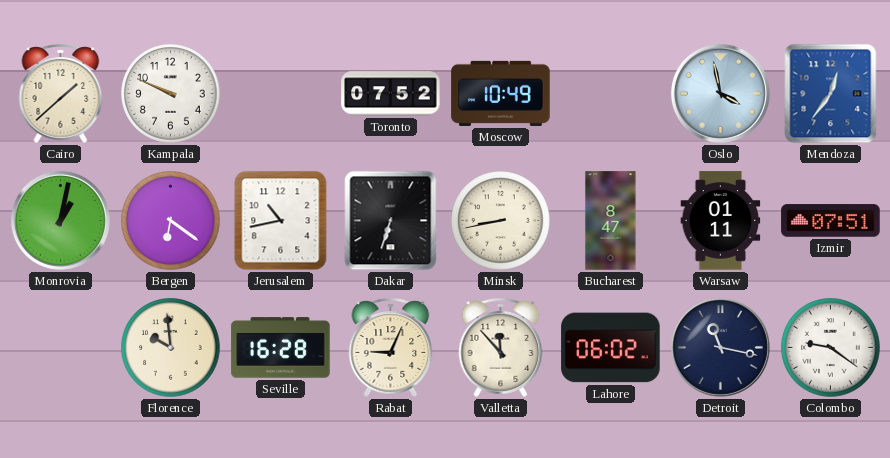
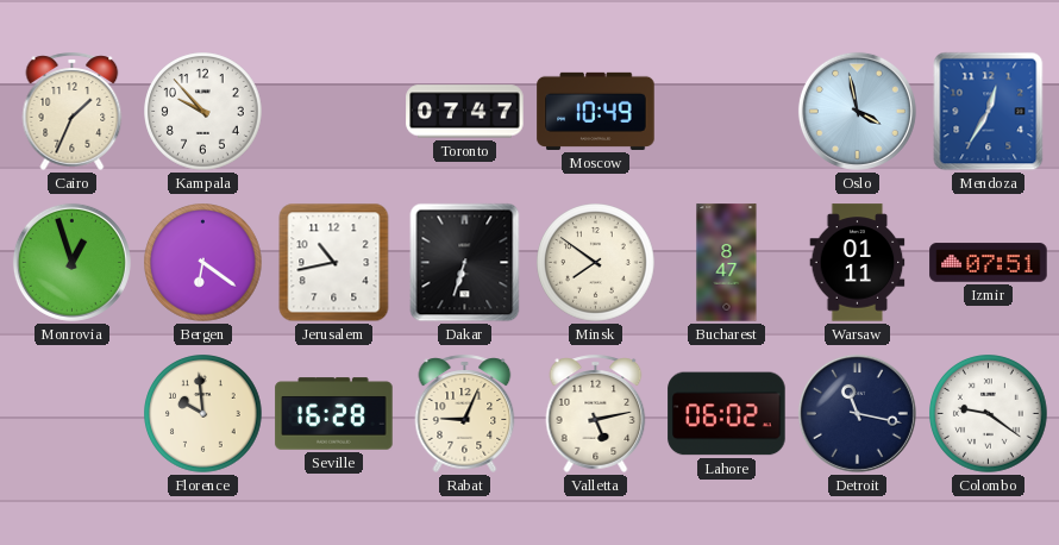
Cairo: 1:38 -> 1:34 (73, 111)
Kampala: 9:49 -> 9:53 (203, 112)
Toronto: 07:52 -> 07:47 (465, 112)
Mendoza: 12:36 -> 12:35 (989, 112)
Monrovia: 1:02 -> 12:57 (71, 262)
Minsk: 8:43 -> 7:51 (596, 263)
Valletta: 11:53 -> 5:13 (596, 413)
